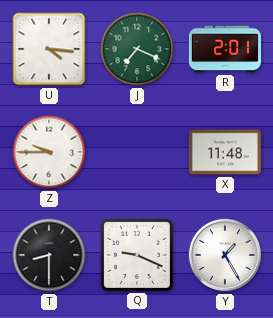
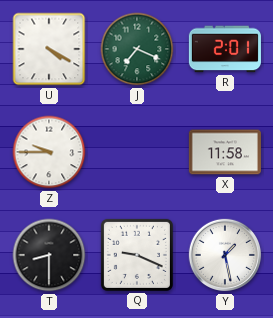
U: 4:16 -> 4:20 (49, 49)
X: 11:48 -> 11:58 (225, 152)
Y: 1:25 -> 1:28 (225, 255)
